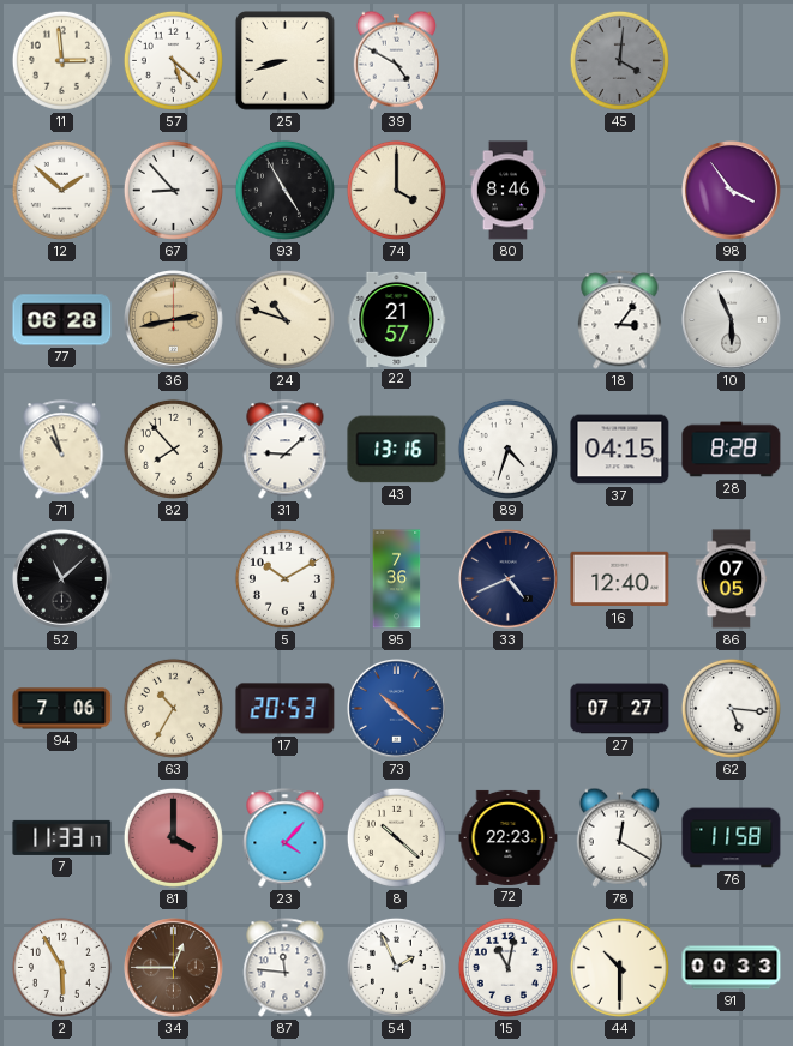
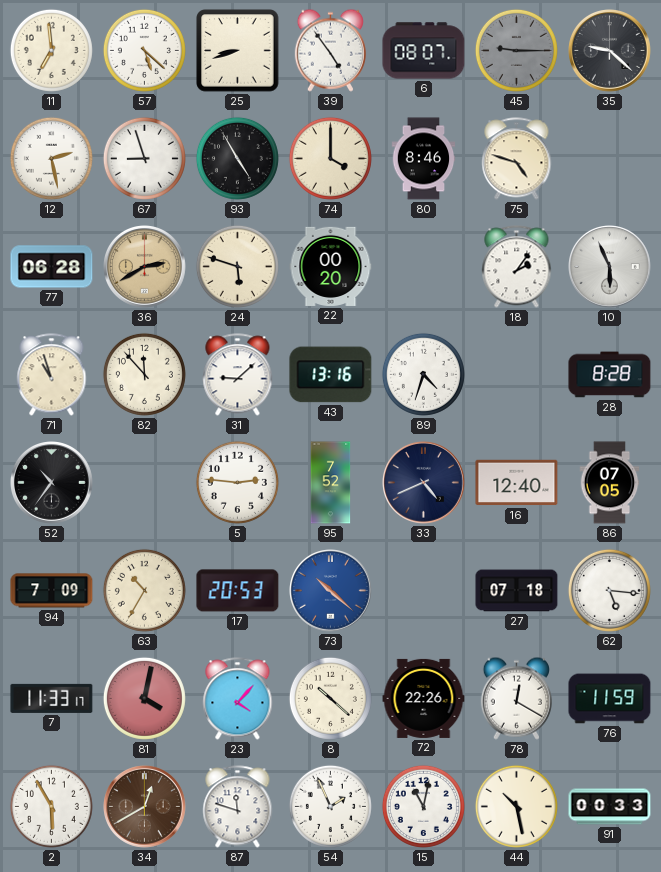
11: 2:59 -> 6:59 (51, 50)
39: 4:50 -> 4:54 (330, 50)
6: none -> 08:07 (424, 51)
45: 4:01 -> 9:15 (516, 50)
35: none -> 9:22 (610, 51)
12: 1:52 -> 2:28 (51, 158)
67: 8:53 -> 8:57 (144, 158)
75: none -> 4:48 (517, 159)
98: 3:54 -> none (732, 191)
36: 2:43 -> 2:40 (145, 267)
24: 10:48 -> 5:48 (237, 266)
22: 21:57 -> 00:20 (331, 266)
18: 3:06 -> 2:06 (517, 267)
82: 7:53 -> 11:53 (144, 374)
37: 04:15 -> none (620, 450)
52: 11:08 -> 10:36 (52, 483)
5: 10:10 -> 2:46 (237, 482)
95: 7:36 -> 7:52 (331, 483)
94: 7:06 -> 7:09 (52, 591)
27: 07:27 -> 07:18 (517, 591)
81: 4:00 -> 4:02 (144, 698)
72: 22:23 -> 22:26 (424, 698)
76: 11:58 -> 11:59 (610, 699)
34: 12:45 -> 12:40 (145, 807)
87: 11:46 -> 11:48 (238, 807)
44: 10:30 -> 10:28 (516, 806)
